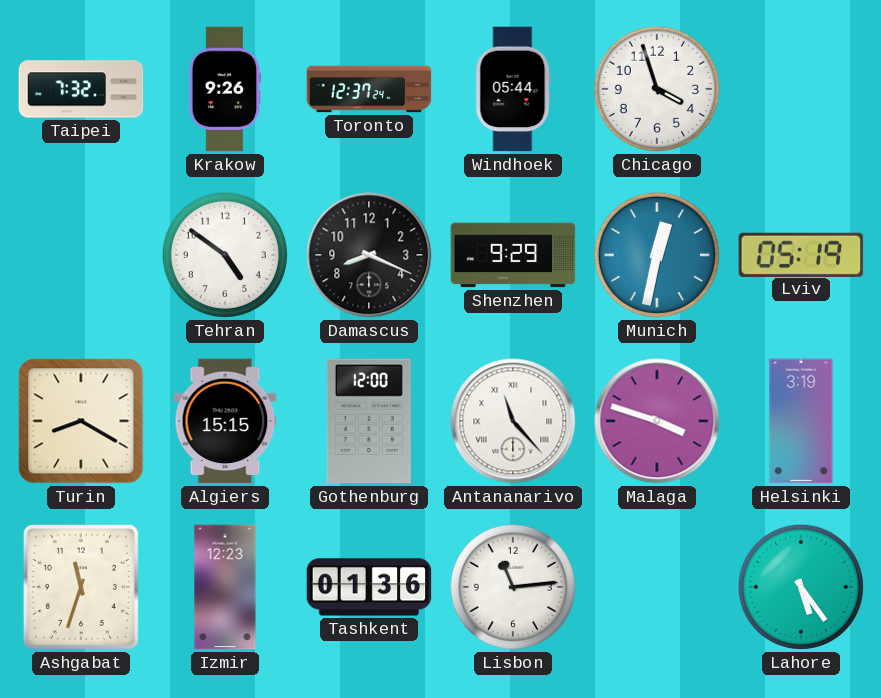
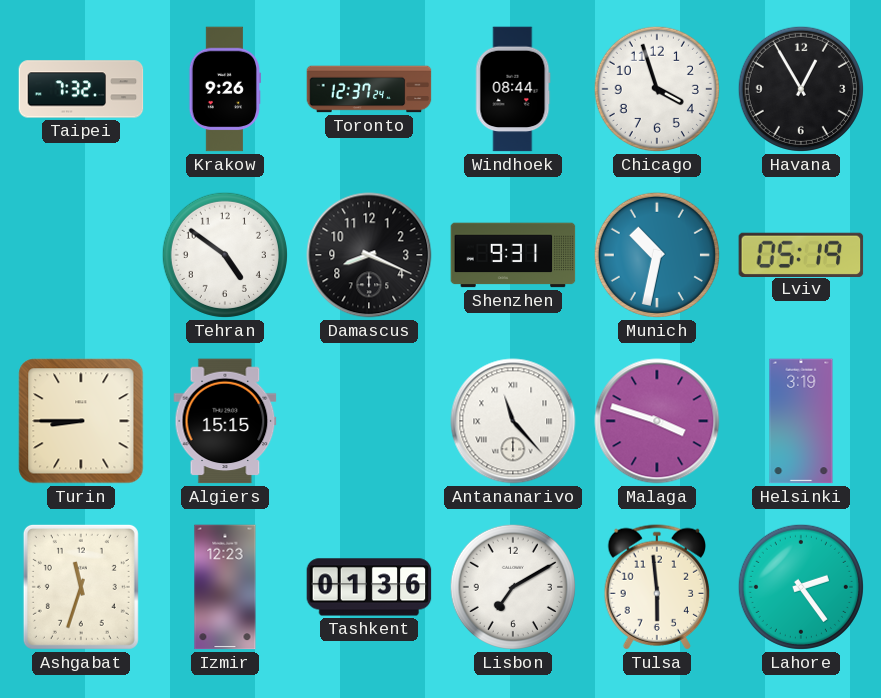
Windhoek: 05:44 -> 08:44 (513, 89)
Havana: none -> 12:55 (801, 89)
Shenzhen: 9:29 -> 9:31 (513, 255)
Munich: 12:32 -> 10:32 (657, 255)
Turin: 8:20 -> 8:45 (81, 421)
Gothenburg: 12:00 -> none (369, 421)
Lisbon: 11:14 -> 7:10 (513, 587)
Tulsa: none -> 5:59 (656, 587)
Lahore: 5:24 -> 2:24 (801, 587)
